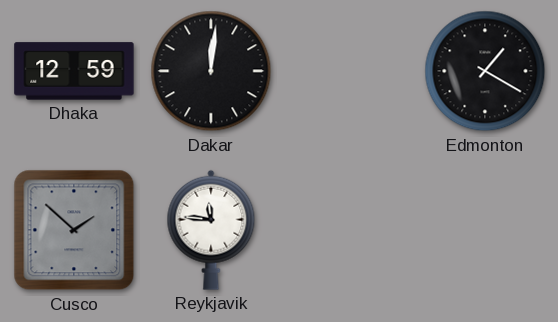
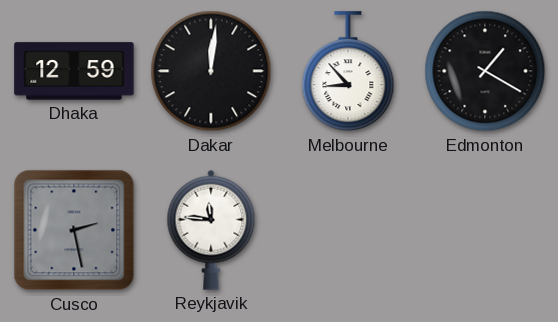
Melbourne: none -> 8:53 (348, 72)
Cusco: 1:52 -> 2:28 (74, 230)
